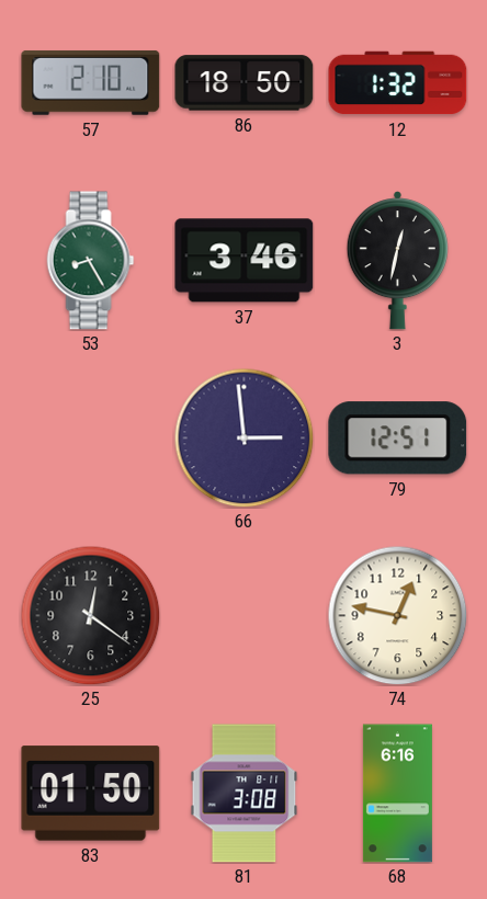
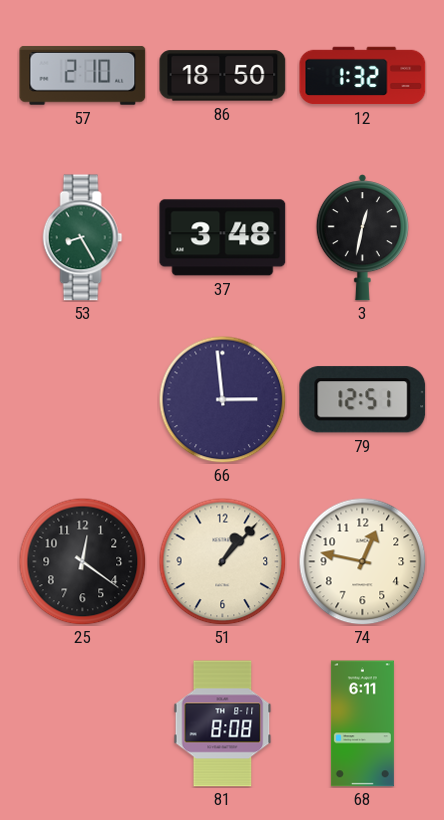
37: 3:46 -> 3:48 (223, 238)
51: none -> 1:07 (222, 561)
83: 01:50 -> none (91, 794)
81: 3:08 -> 8:08 (223, 724)
68: 6:16 -> 6:11 (362, 724)
